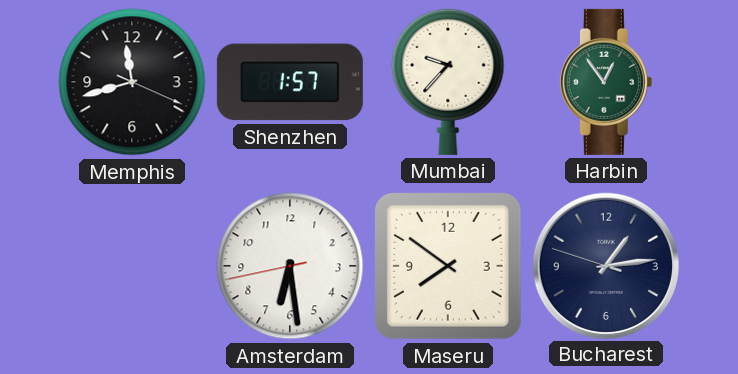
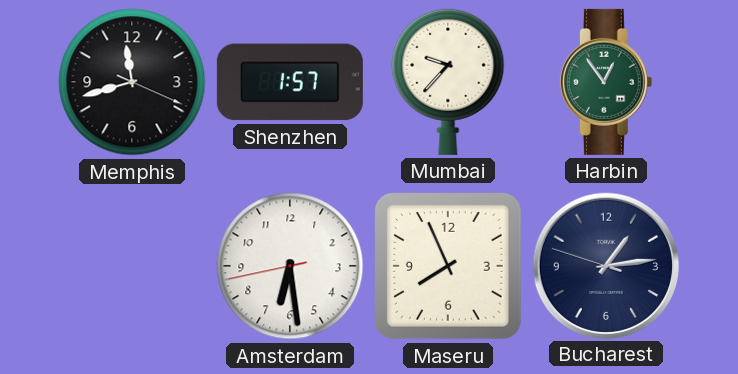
Maseru: 7:51 -> 7:56 (448, 266)
